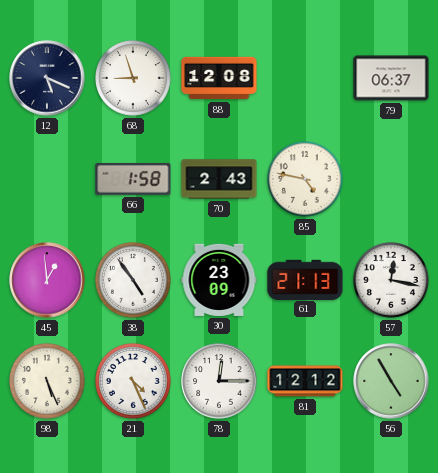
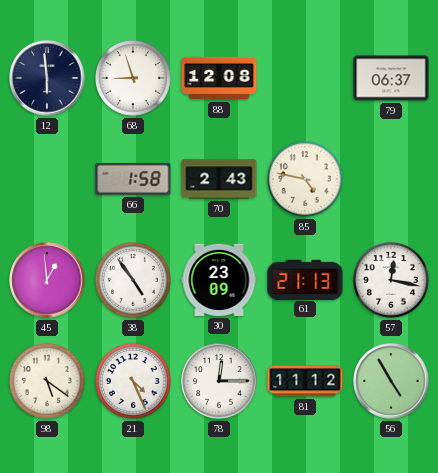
12: 5:19 -> 5:59 (47, 78)
98: 5:26 -> 5:21 (48, 382)
81: 12:12 -> 11:12 (305, 381)
